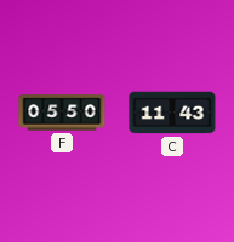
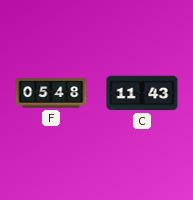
F: 05:50 -> 05:48 (51, 93)
